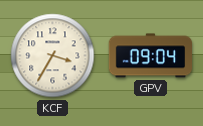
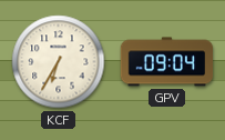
KCF: 3:35 -> 6:35 (59, 62)
